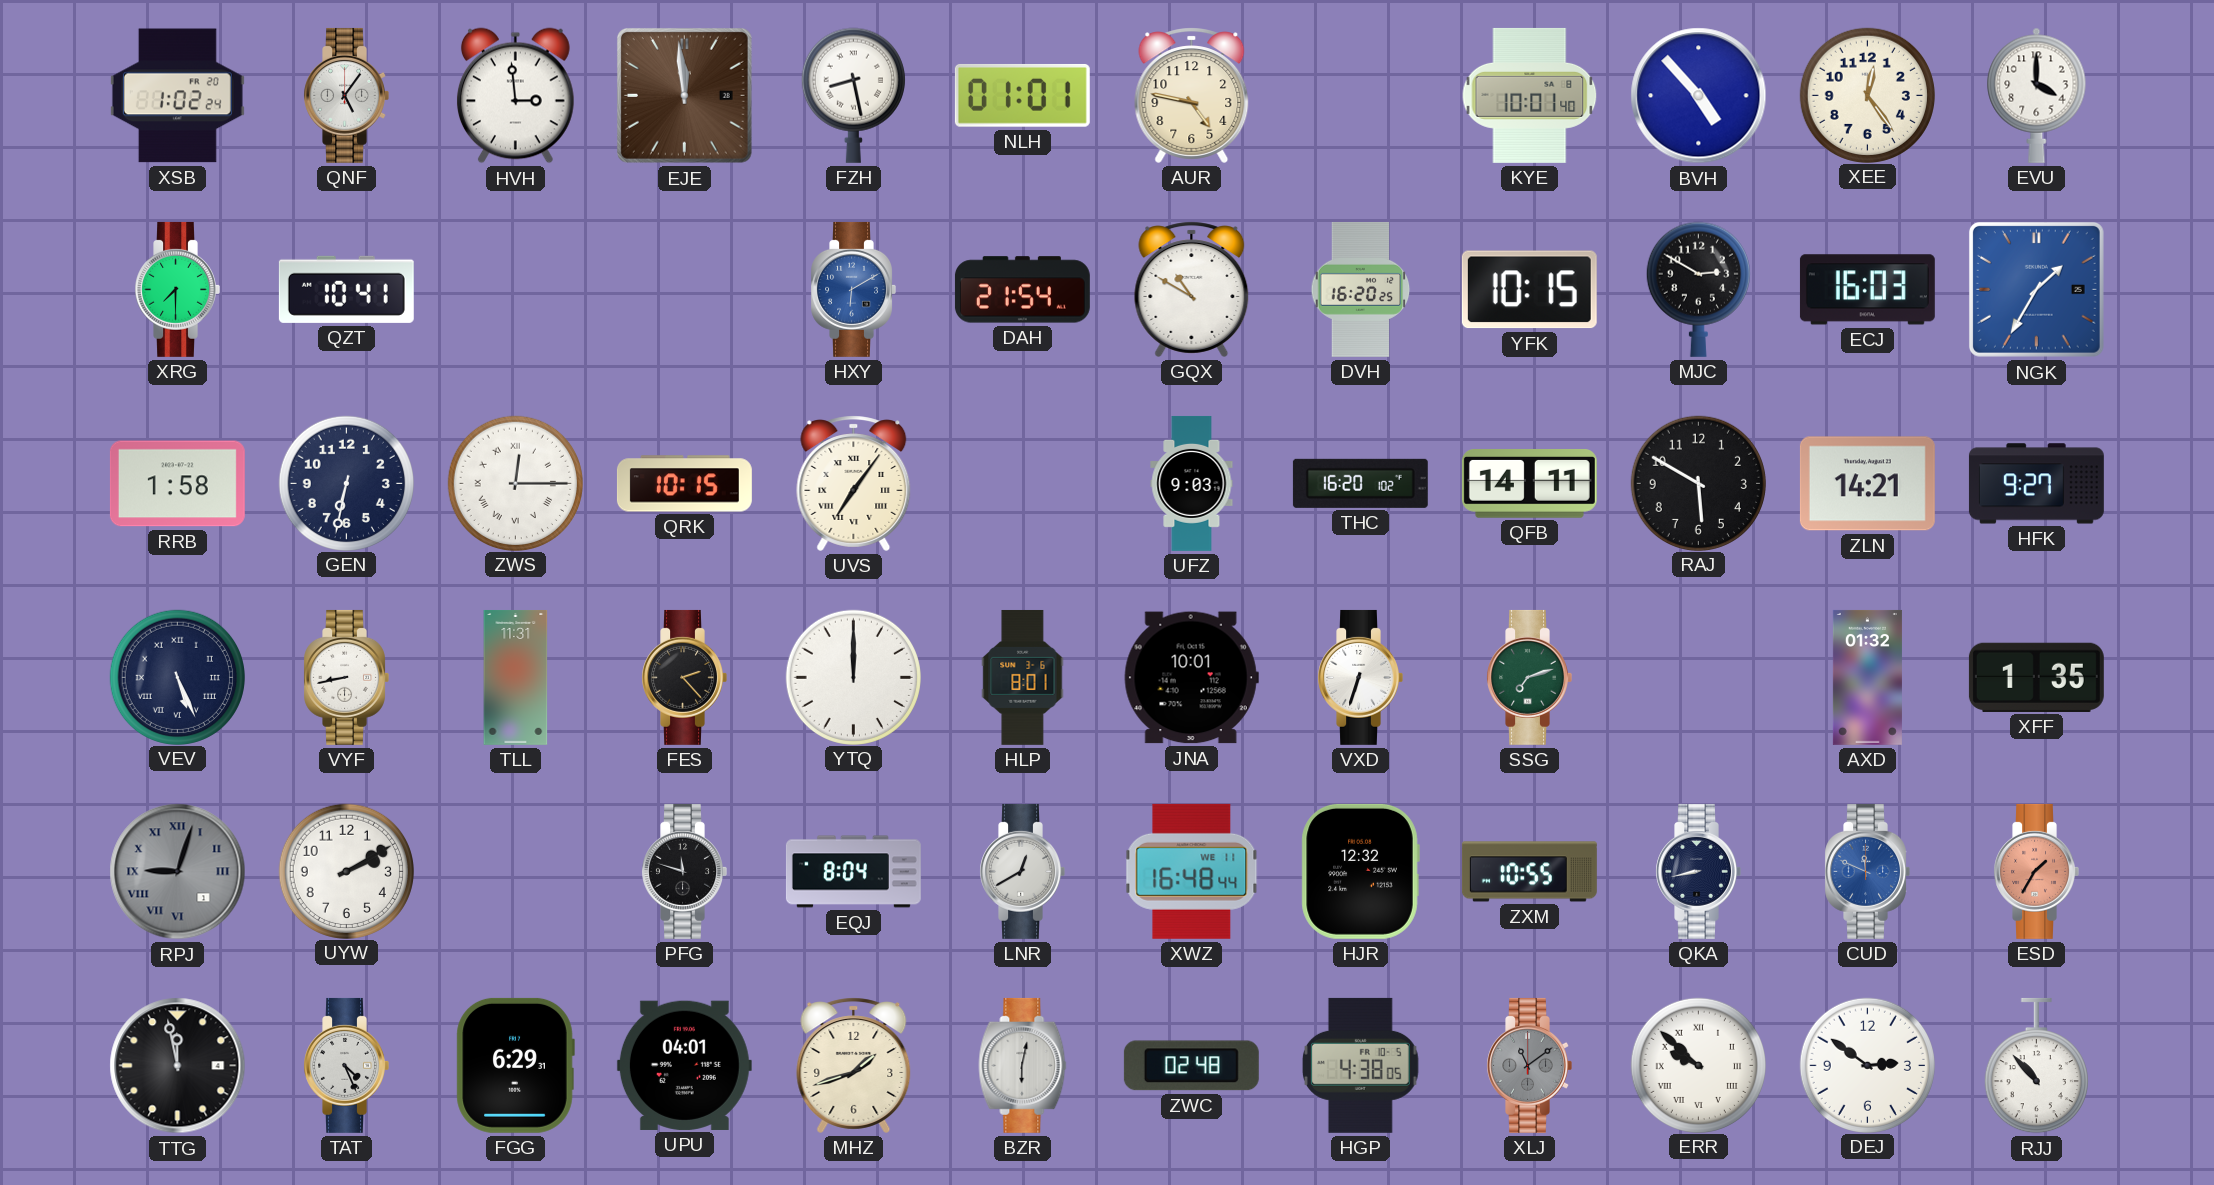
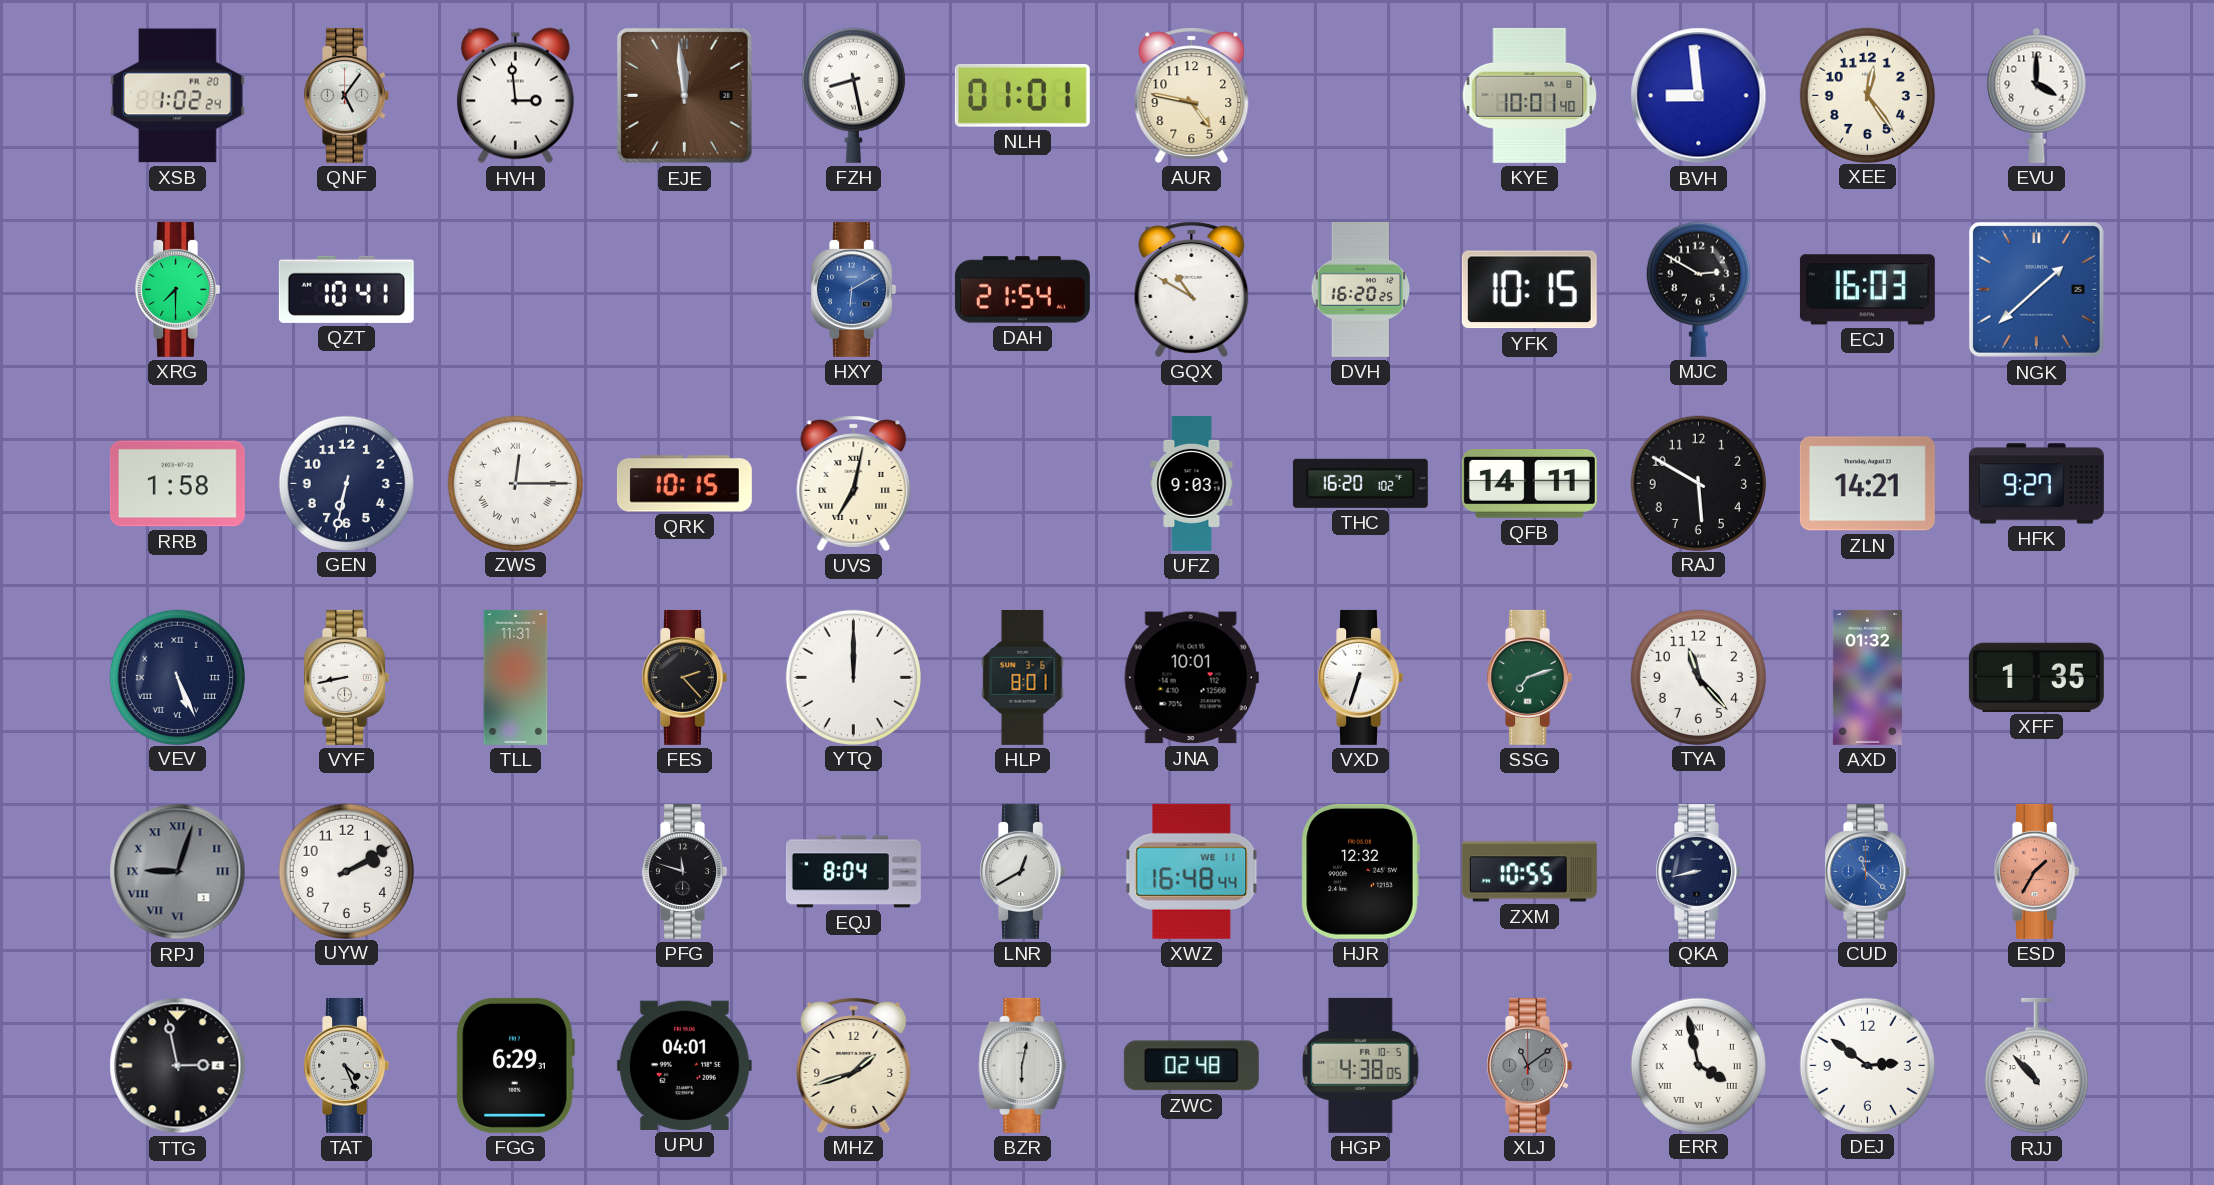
BVH: 4:53 -> 8:59 (1699, 96)
NGK: 1:35 -> 1:38 (2036, 289)
UVS: 7:06 -> 7:02 (854, 483)
TYA: none -> 11:23 (1698, 677)
CUD: 11:49 -> 11:22 (1867, 871)
TTG: 11:58 -> 2:58 (178, 1066)
ERR: 9:52 -> 3:58 (1698, 1065)
